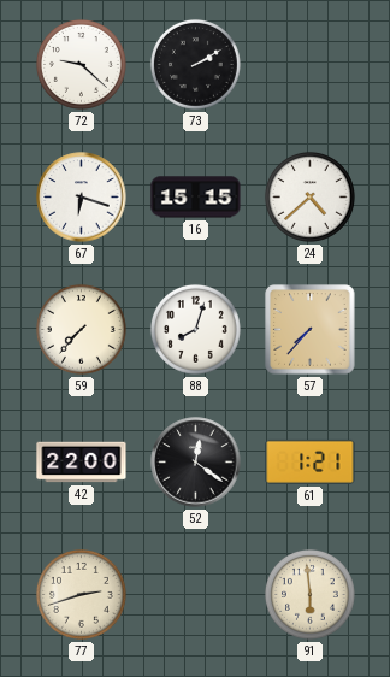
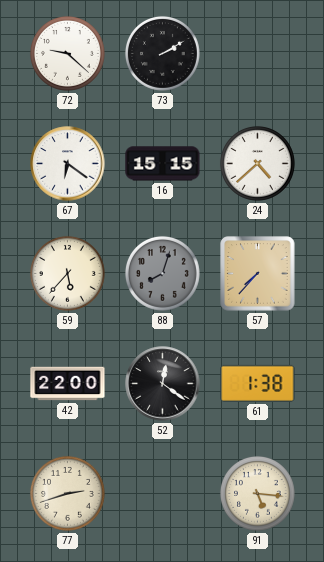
67: 6:18 -> 6:21 (68, 164)
59: 7:37 -> 5:37 (67, 273)
88 dial: white -> grey (162, 273)
61: 1:21 -> 1:38 (258, 383)
91: 5:59 -> 5:16 (257, 493)
